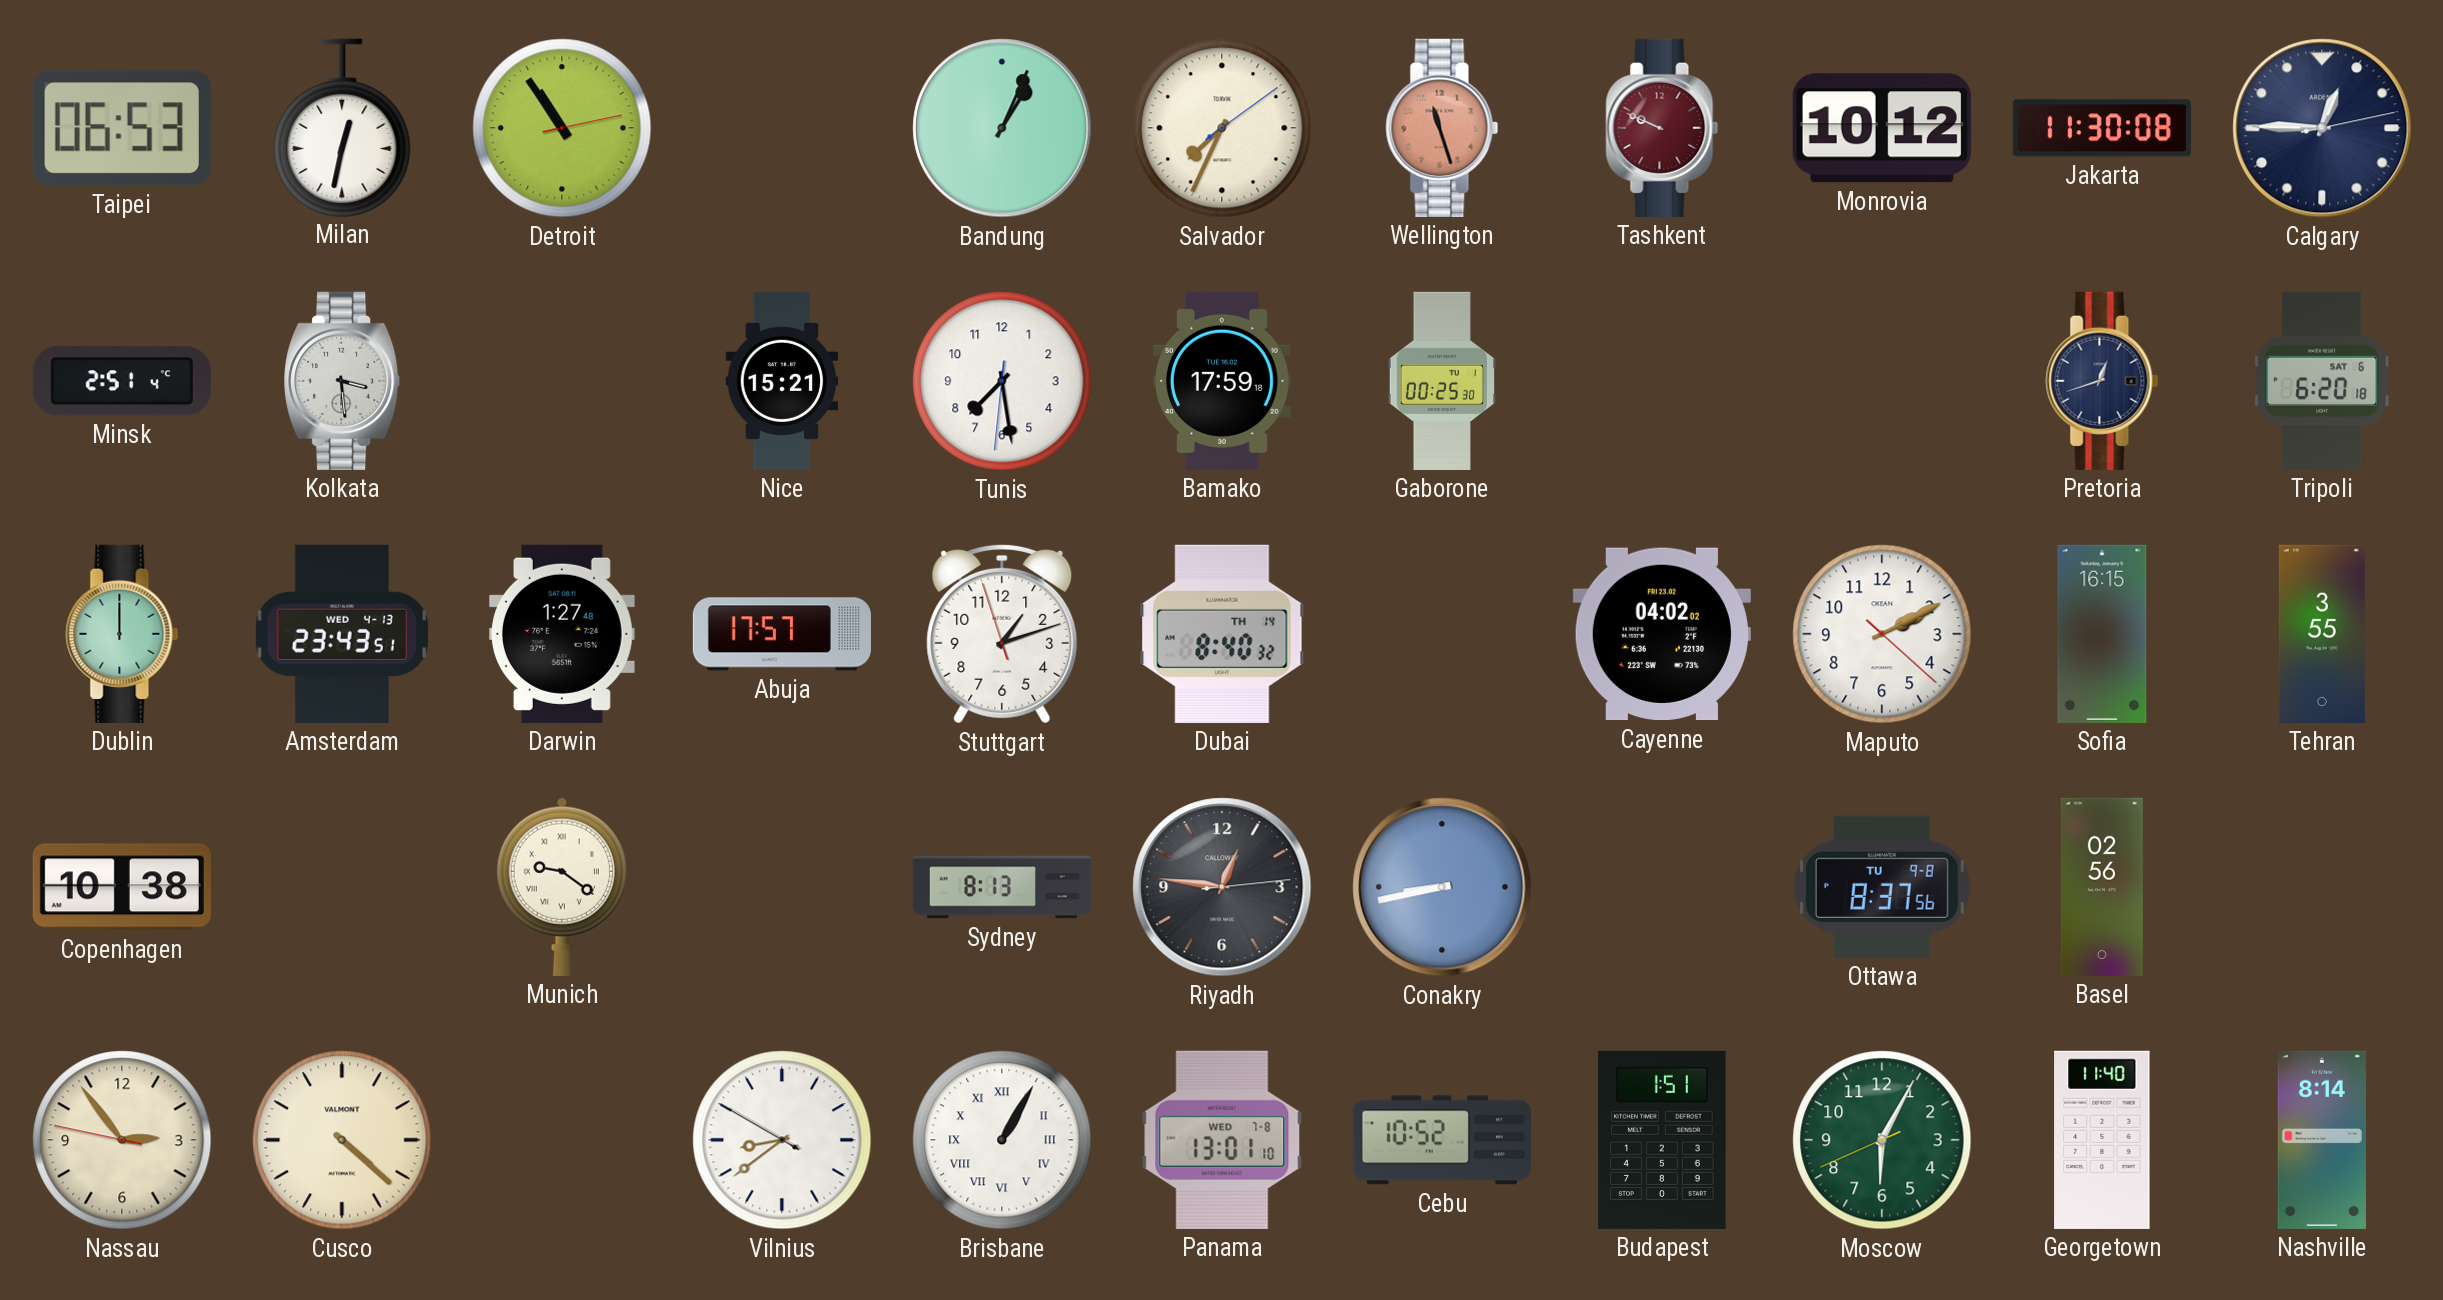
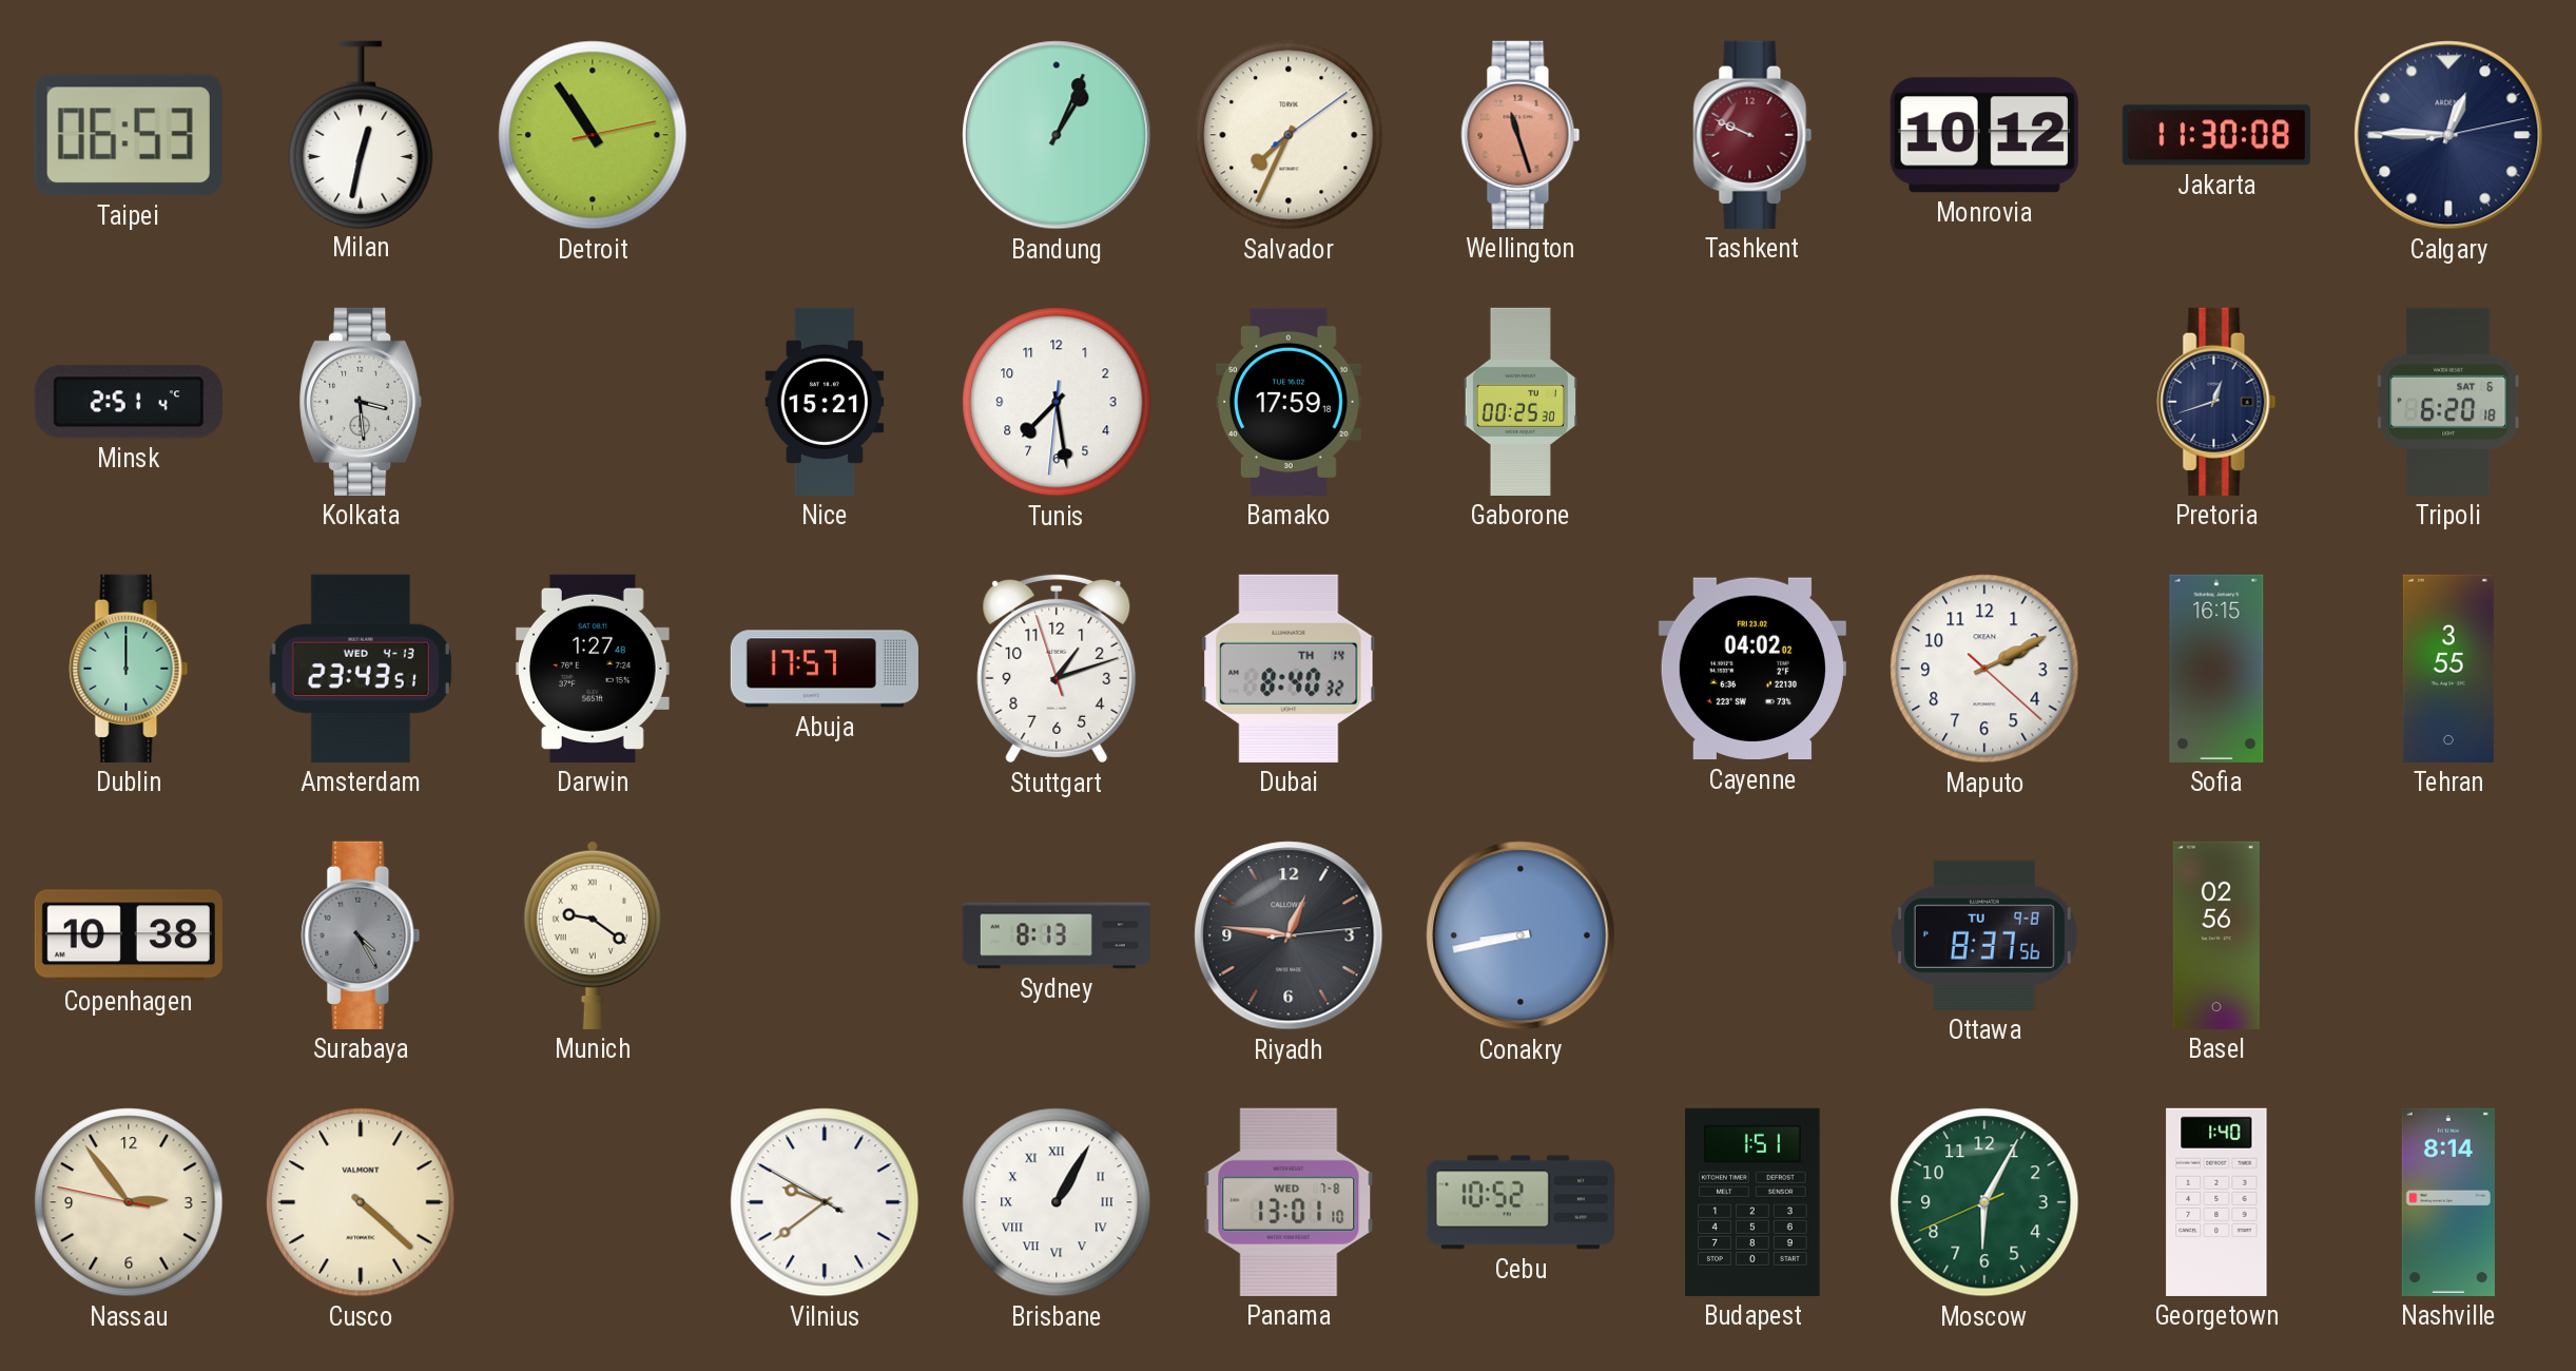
Surabaya: none -> 4:25 (361, 935)
Vilnius: 8:38 -> 9:38 (825, 1202)
Georgetown: 11:40 -> 1:40 (2216, 1202)
